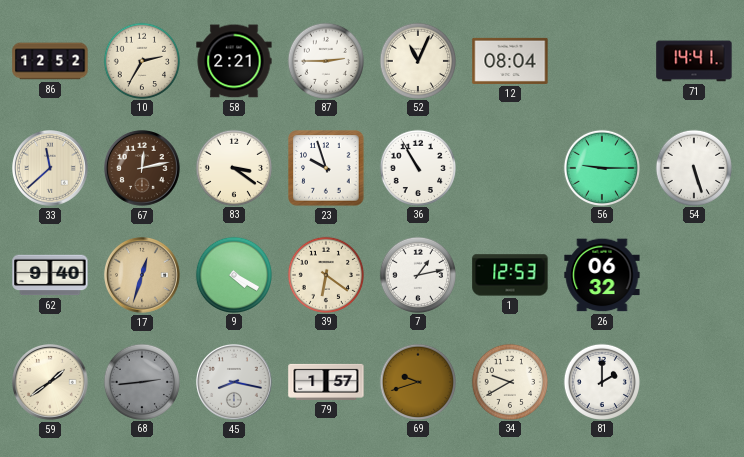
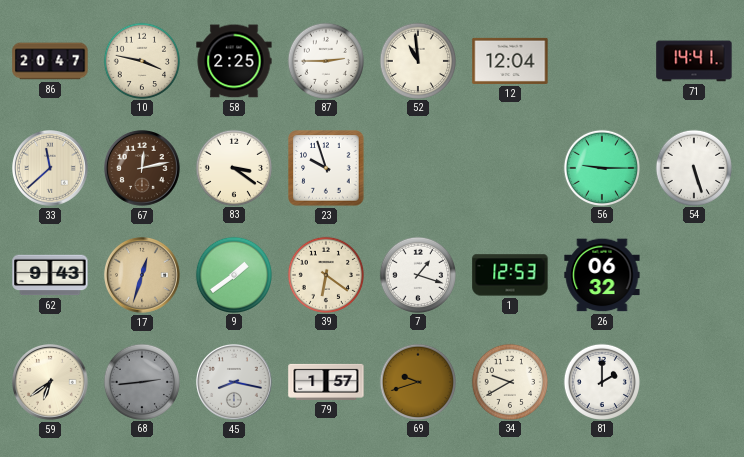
86: 12:52 -> 20:47 (50, 61)
10: 2:35 -> 3:47 (141, 60)
58: 2:21 -> 2:25 (234, 61)
52: 11:04 -> 10:59 (417, 60)
12: 08:04 -> 12:04 (510, 61)
36: 10:55 -> none (417, 167)
62: 9:40 -> 9:43 (50, 275)
9: 4:20 -> 1:39 (233, 274)
7: 1:13 -> 1:18 (417, 274)
59: 1:39 -> 6:39 (51, 383)
